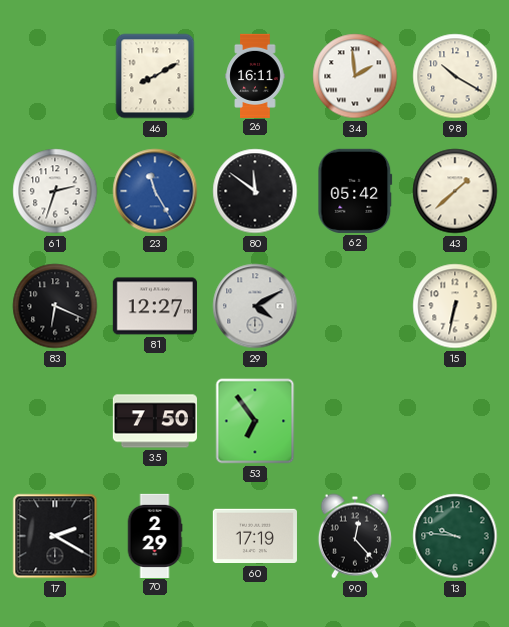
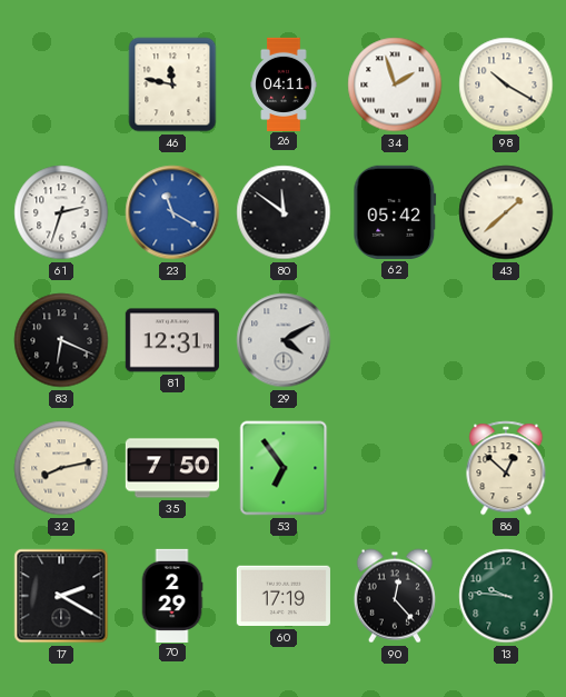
46: 8:10 -> 11:47 (172, 84)
26: 16:11 -> 04:11 (284, 83)
34: 1:59 -> 1:57 (395, 84)
23: 11:25 -> 11:20 (172, 212)
81: 12:27 -> 12:31 (172, 340)
15: 6:32 -> none (455, 306)
32: none -> 8:13 (61, 468)
86: none -> 12:52 (506, 468)
